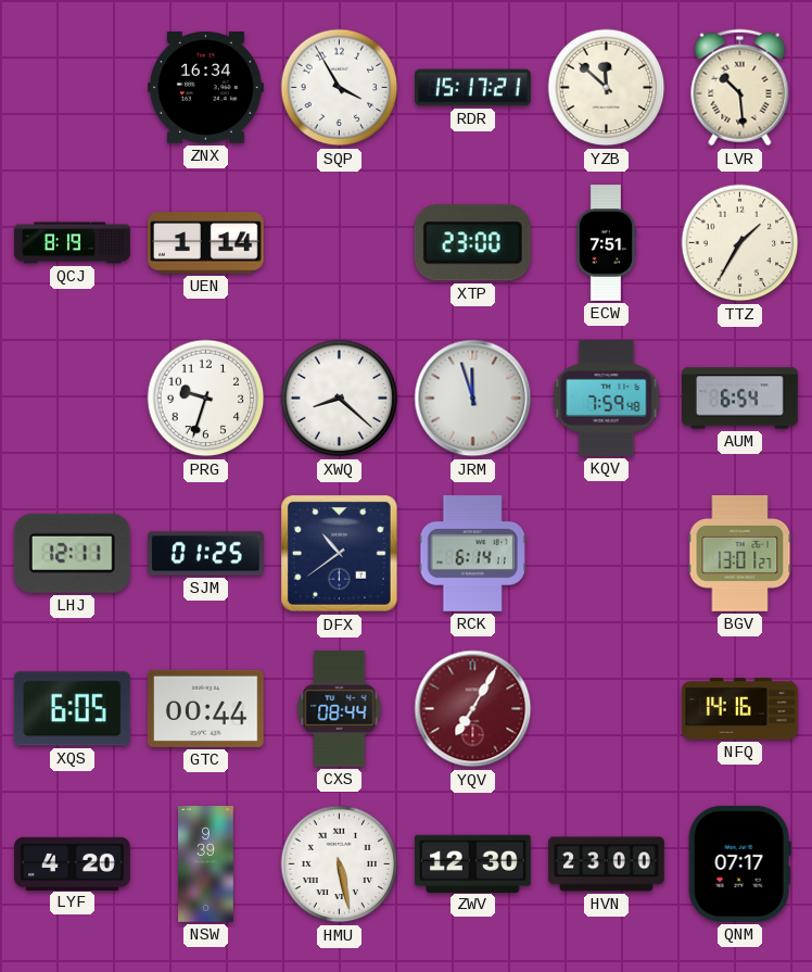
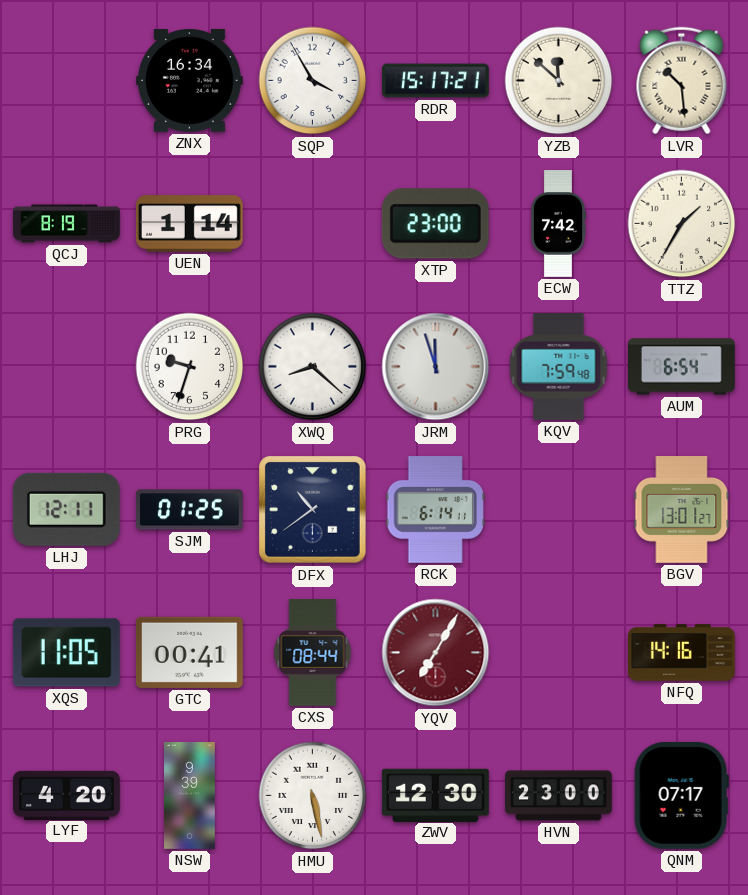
ECW: 7:51 -> 7:42 (558, 224)
XQS: 6:05 -> 11:05 (66, 653)
GTC: 00:44 -> 00:41 (189, 652)
